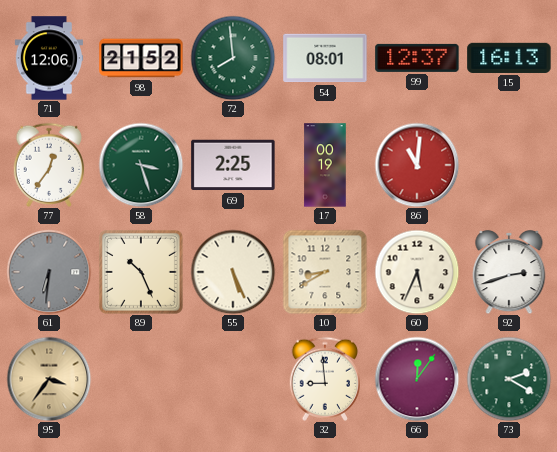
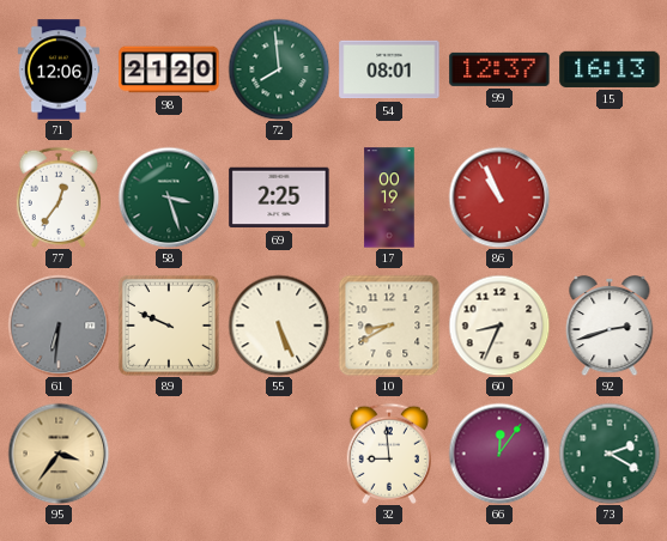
98: 21:52 -> 21:20 (169, 69)
86: 11:01 -> 10:56 (499, 197)
89: 10:26 -> 9:49 (169, 326)
60: 5:34 -> 8:34 (499, 326)
